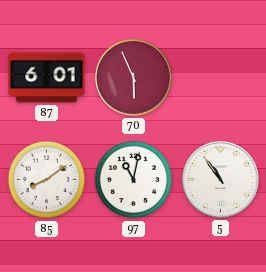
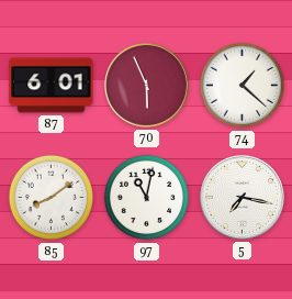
74: none -> 1:22 (243, 86)
5: 10:54 -> 7:17 (242, 197)
